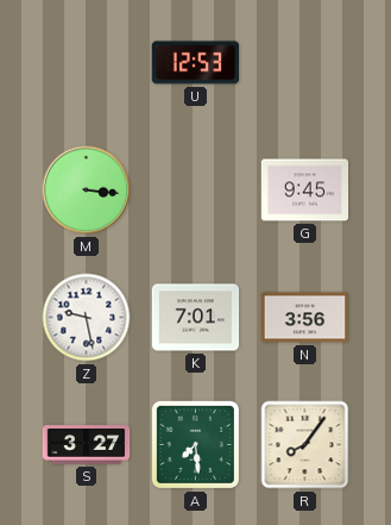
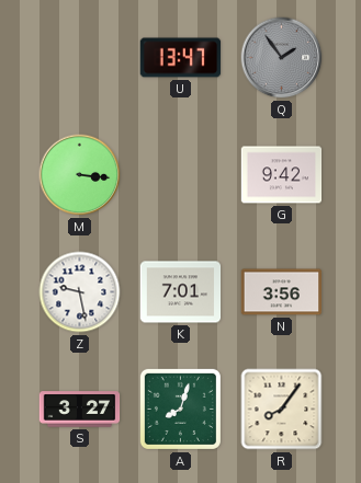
U: 12:53 -> 13:47 (181, 58)
Q: none -> 1:54 (282, 58)
G: 9:45 -> 9:42 (282, 175)
A: 7:29 -> 8:03 (180, 409)
